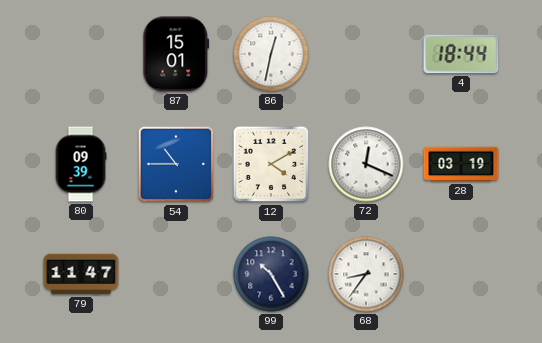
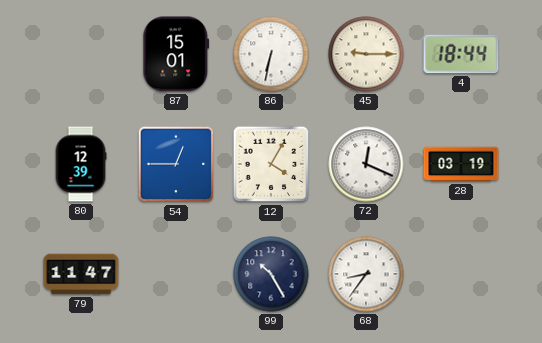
86: 12:32 -> 6:32 (271, 54)
45: none -> 9:15 (366, 54)
80: 09:39 -> 12:39 (81, 164)
54: 10:45 -> 12:45 (176, 164)
12: 4:10 -> 4:05 (271, 164)
